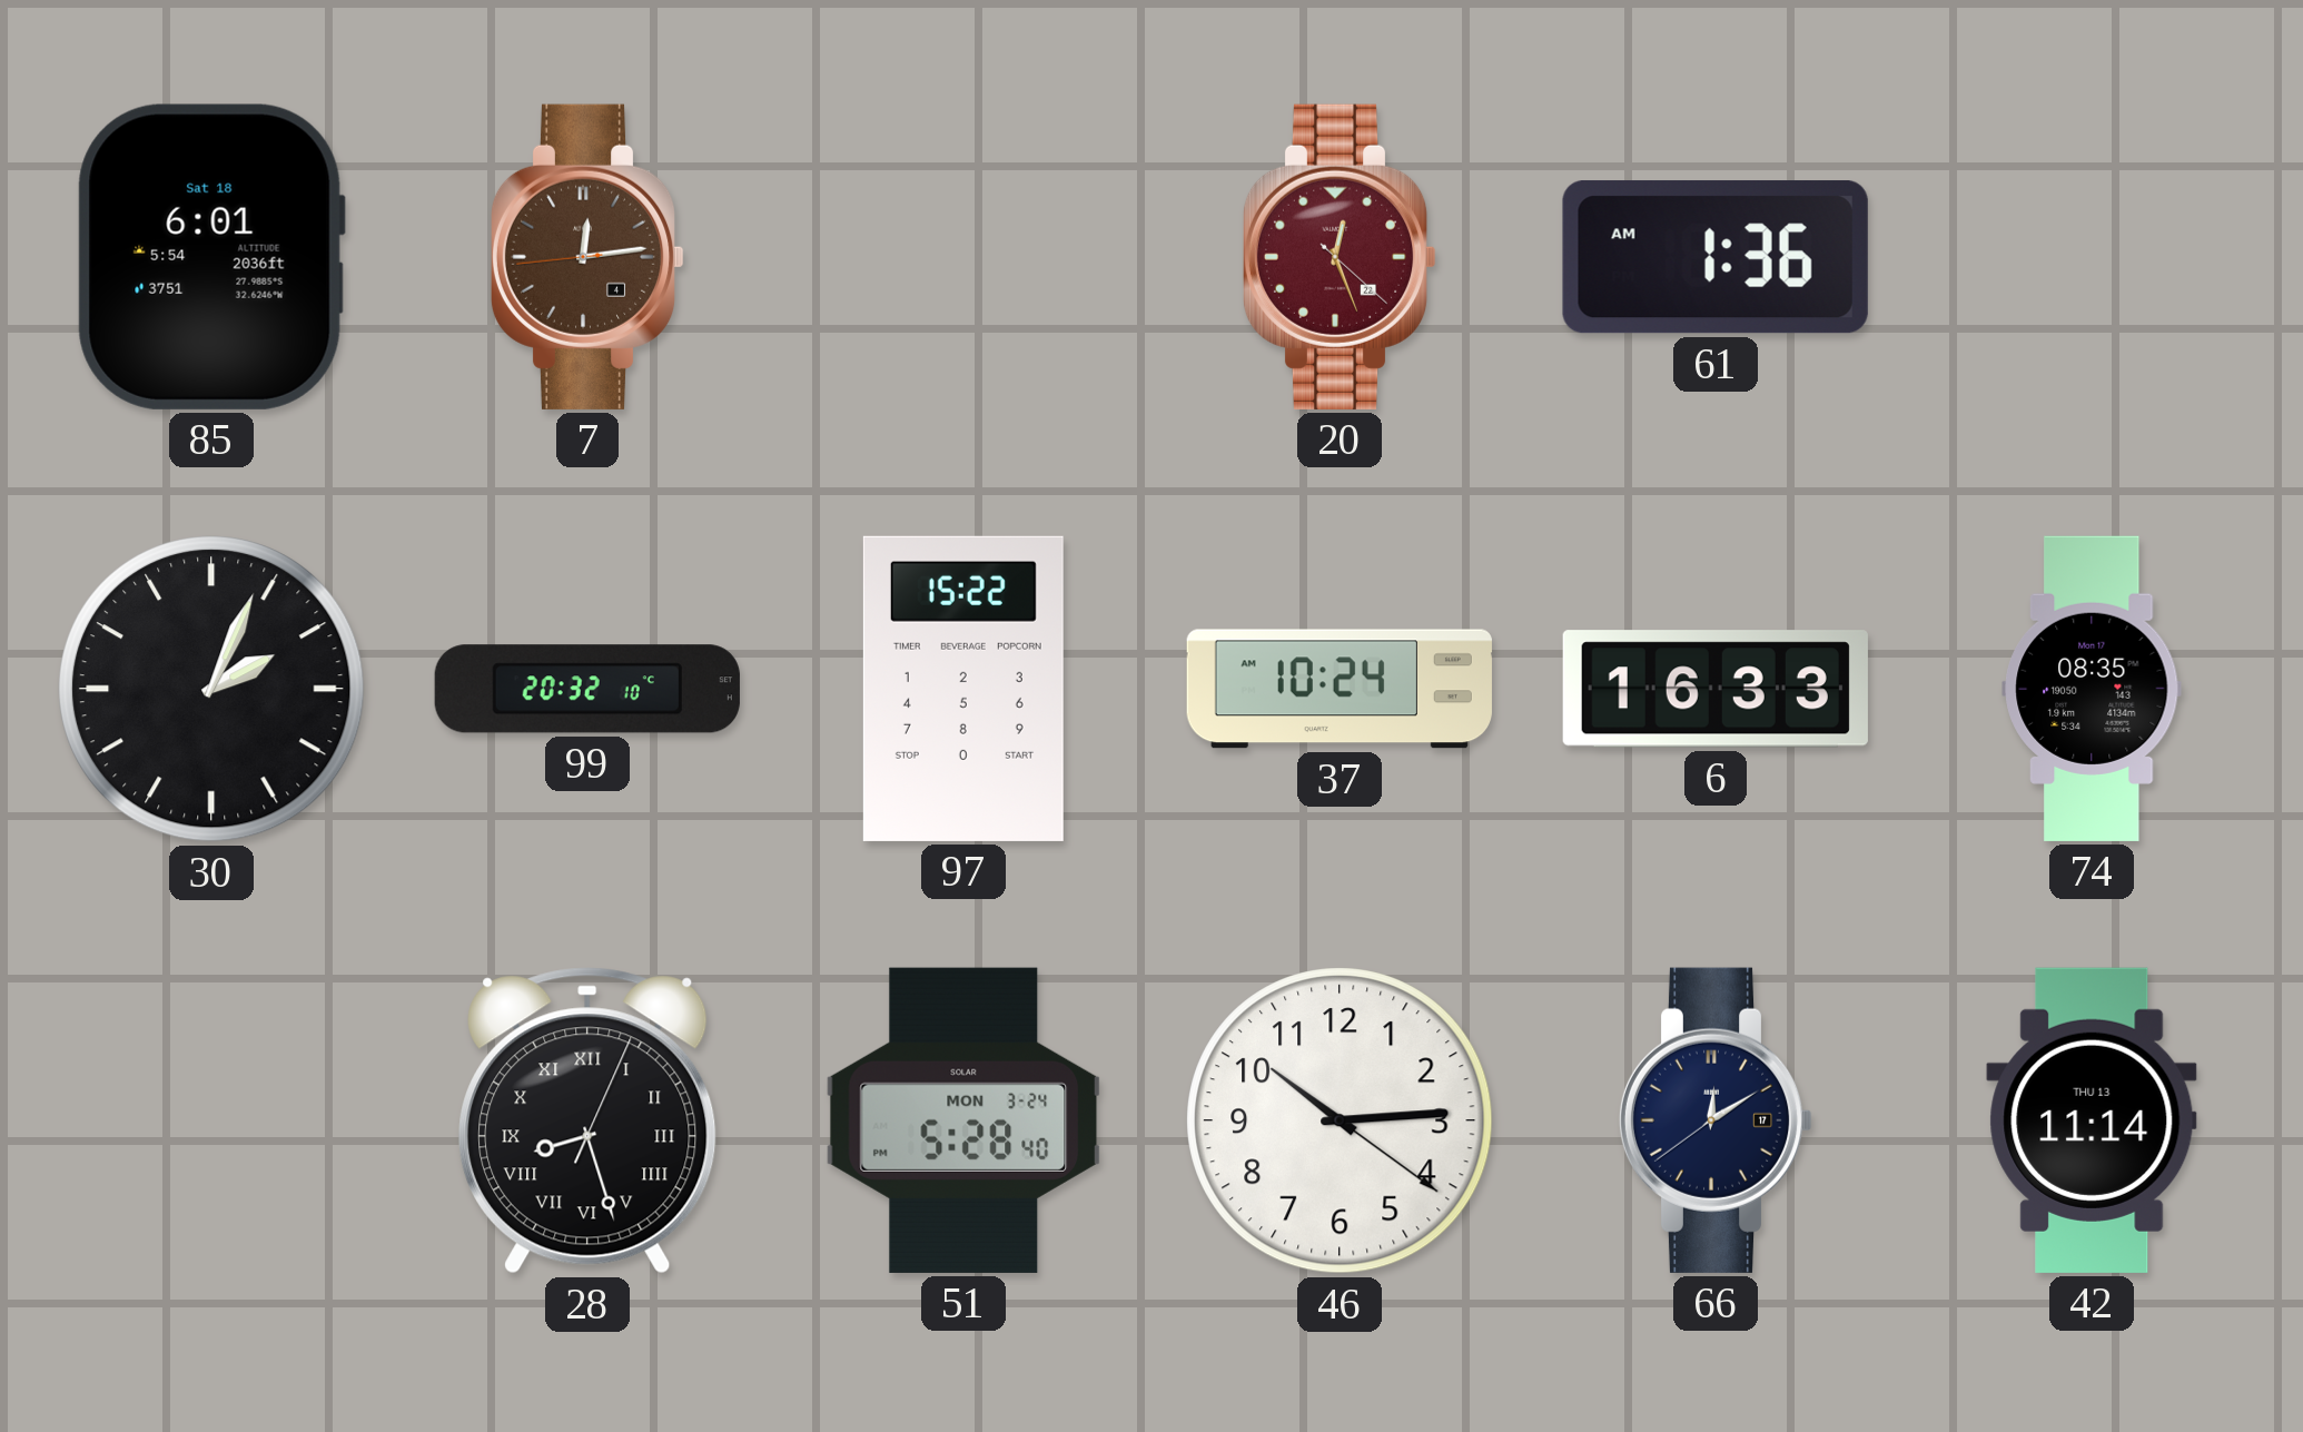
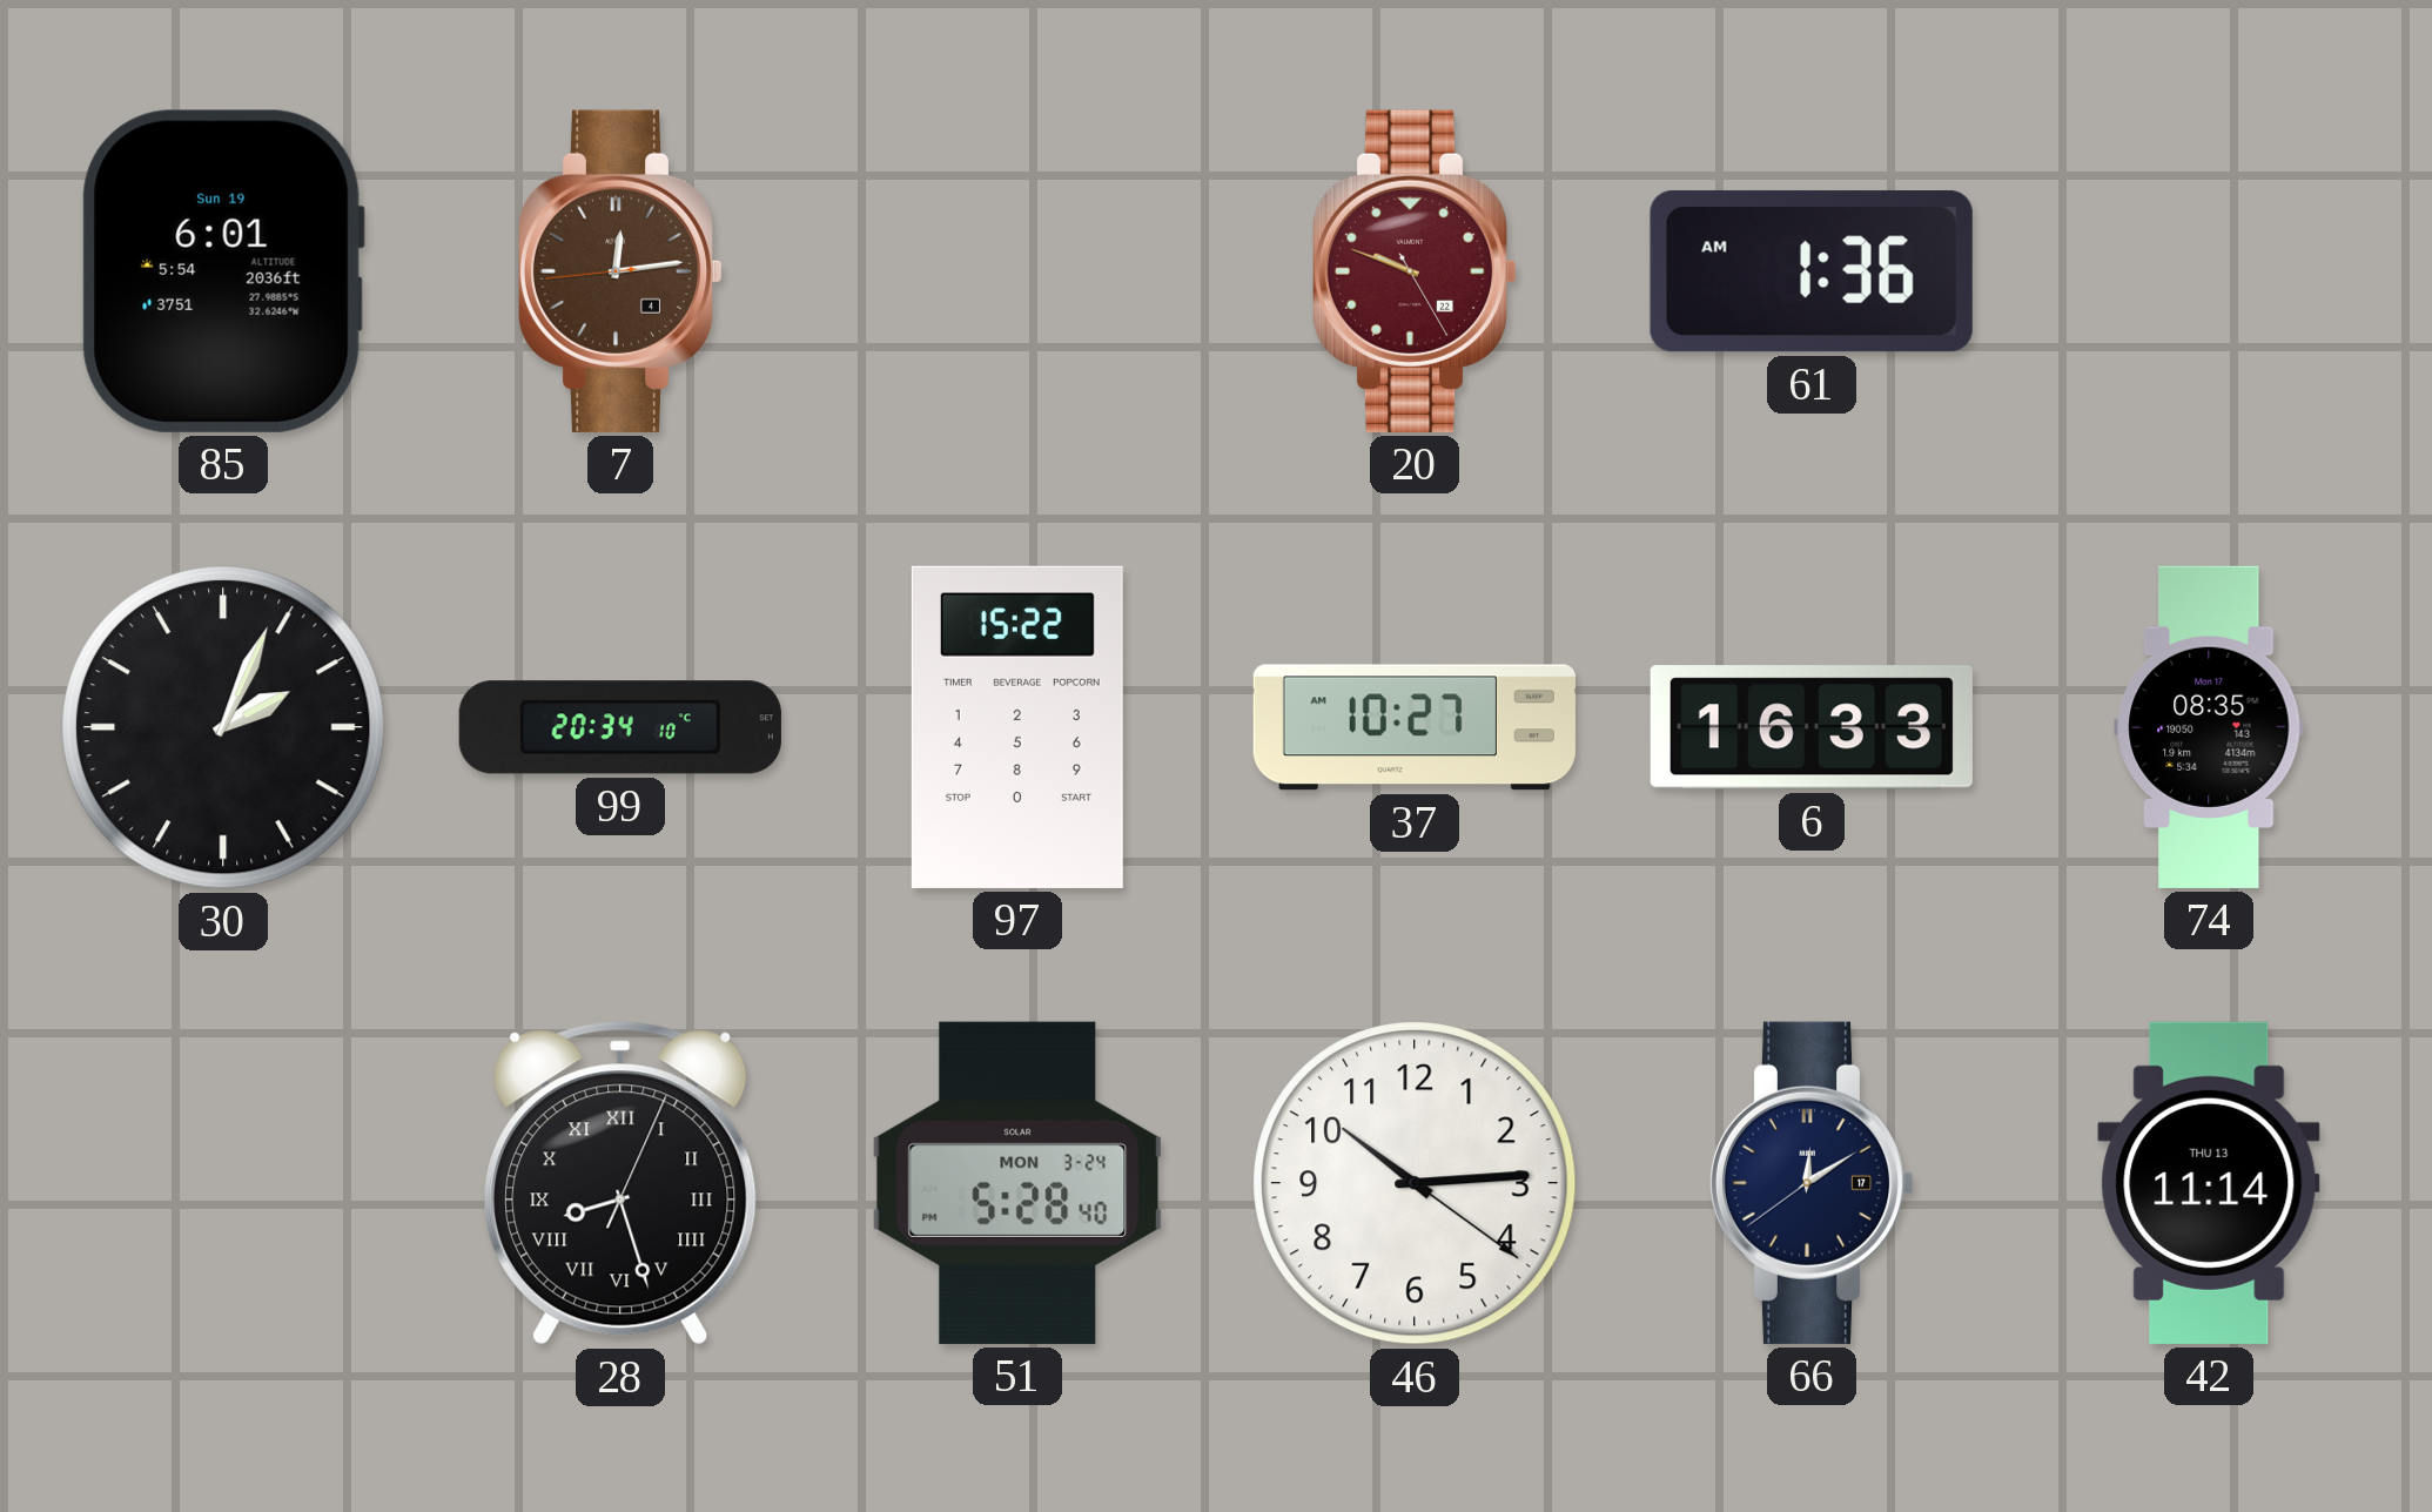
85 date: Sat 18 -> Sun 19 (223, 271)
20: 12:26 -> 9:48 (1415, 271)
99: 20:32 -> 20:34 (620, 727)
37: 10:24 -> 10:27 (1415, 727)
